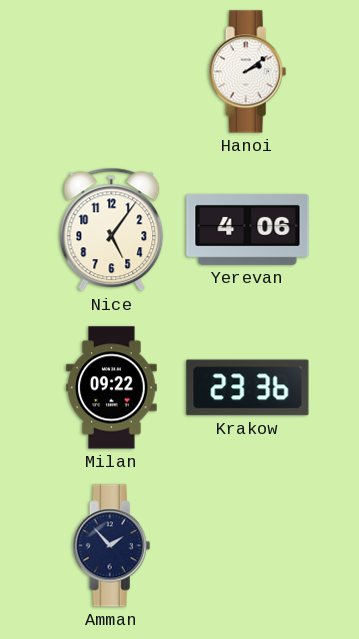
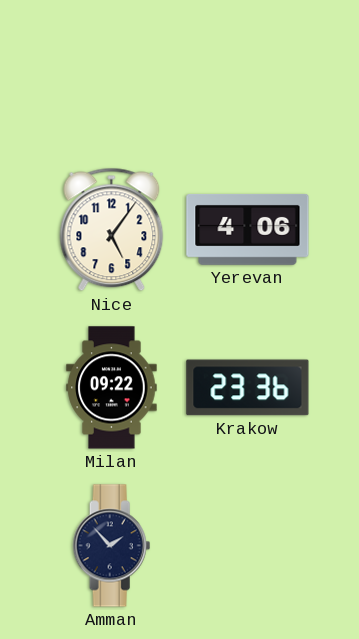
Hanoi: 2:09 -> none (248, 72)
